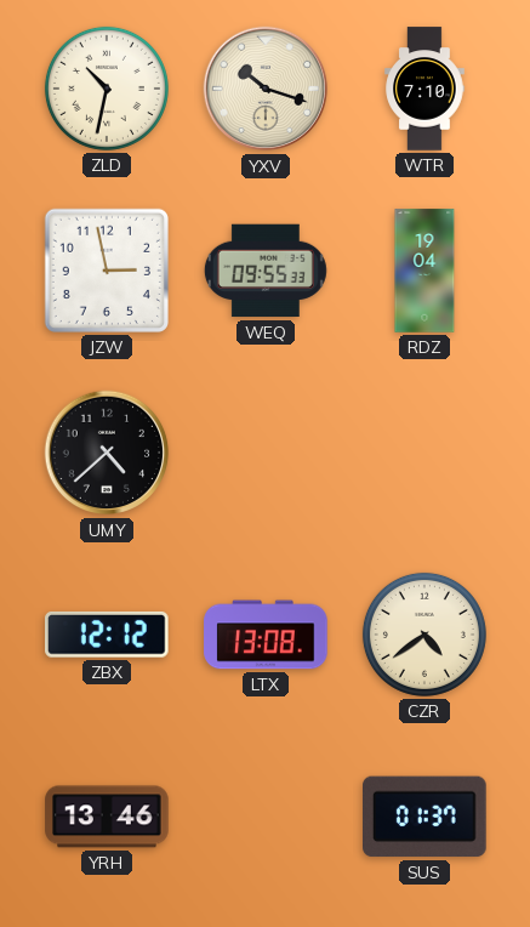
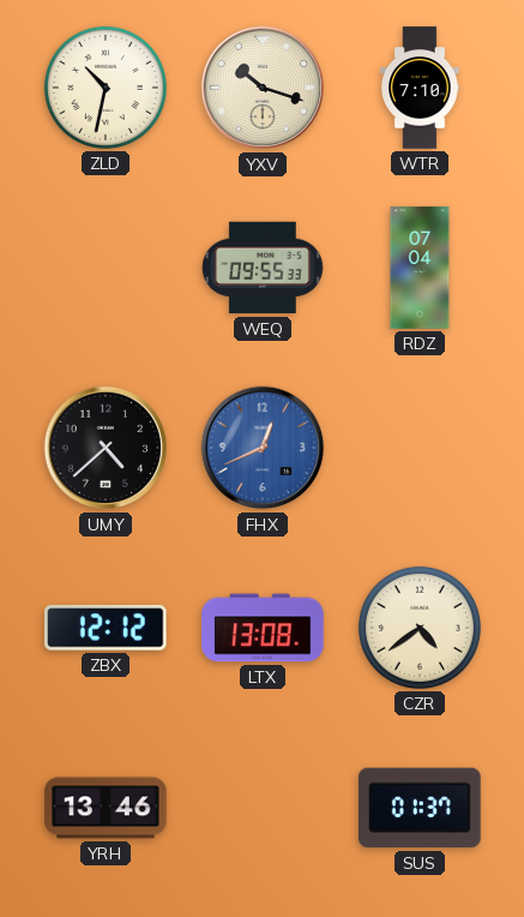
JZW: 2:58 -> none (107, 271)
RDZ: 19:04 -> 07:04 (420, 268)
FHX: none -> 12:41 (263, 448)
